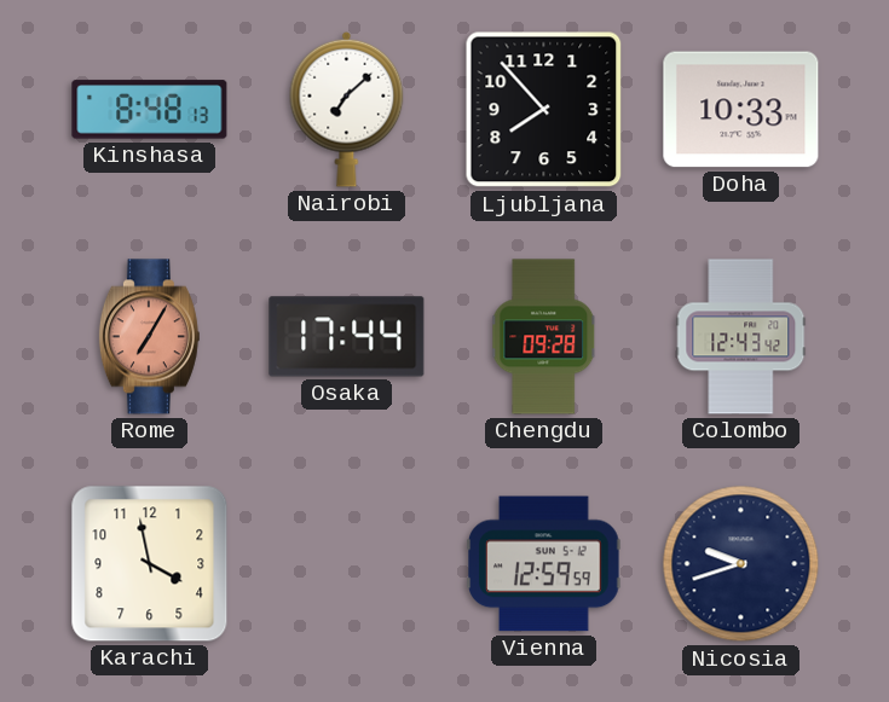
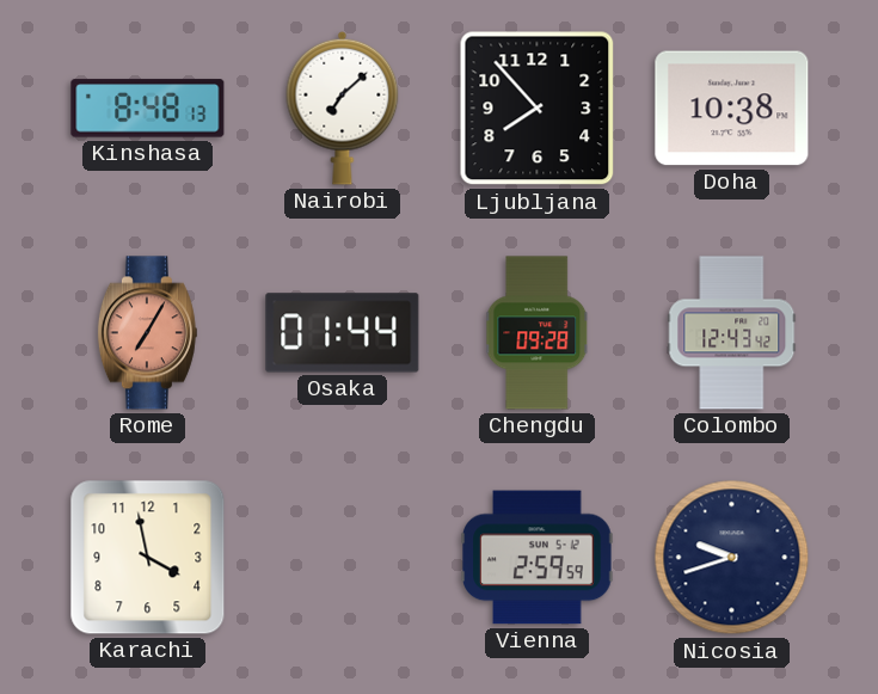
Doha: 10:33 -> 10:38 (732, 109)
Osaka: 17:44 -> 01:44 (343, 333)
Vienna: 12:59 -> 2:59 (538, 558)
